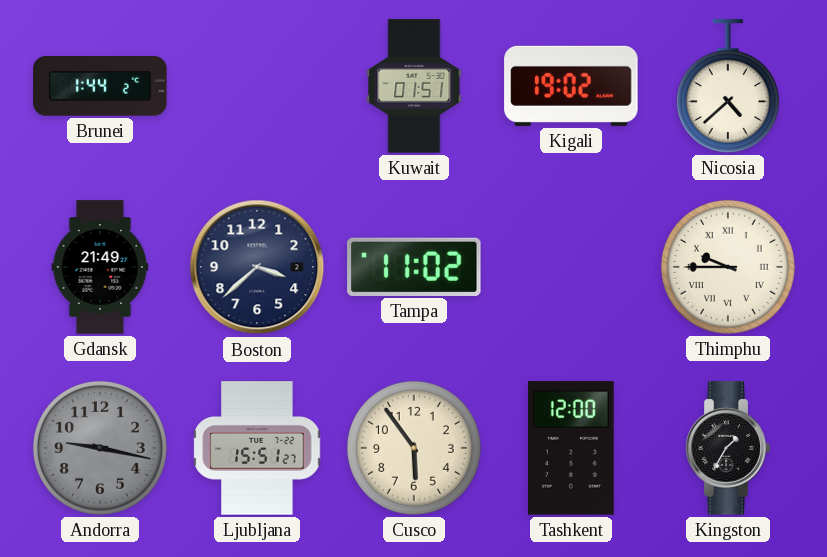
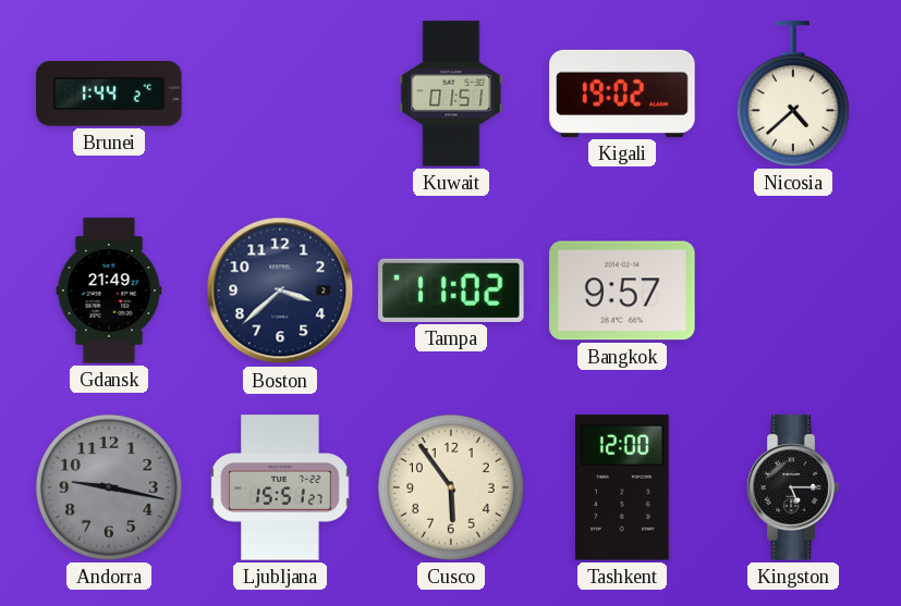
Bangkok: none -> 9:57 (622, 290)
Thimphu: 9:45 -> none (728, 267)
Kingston: 1:35 -> 5:15 (793, 487)
